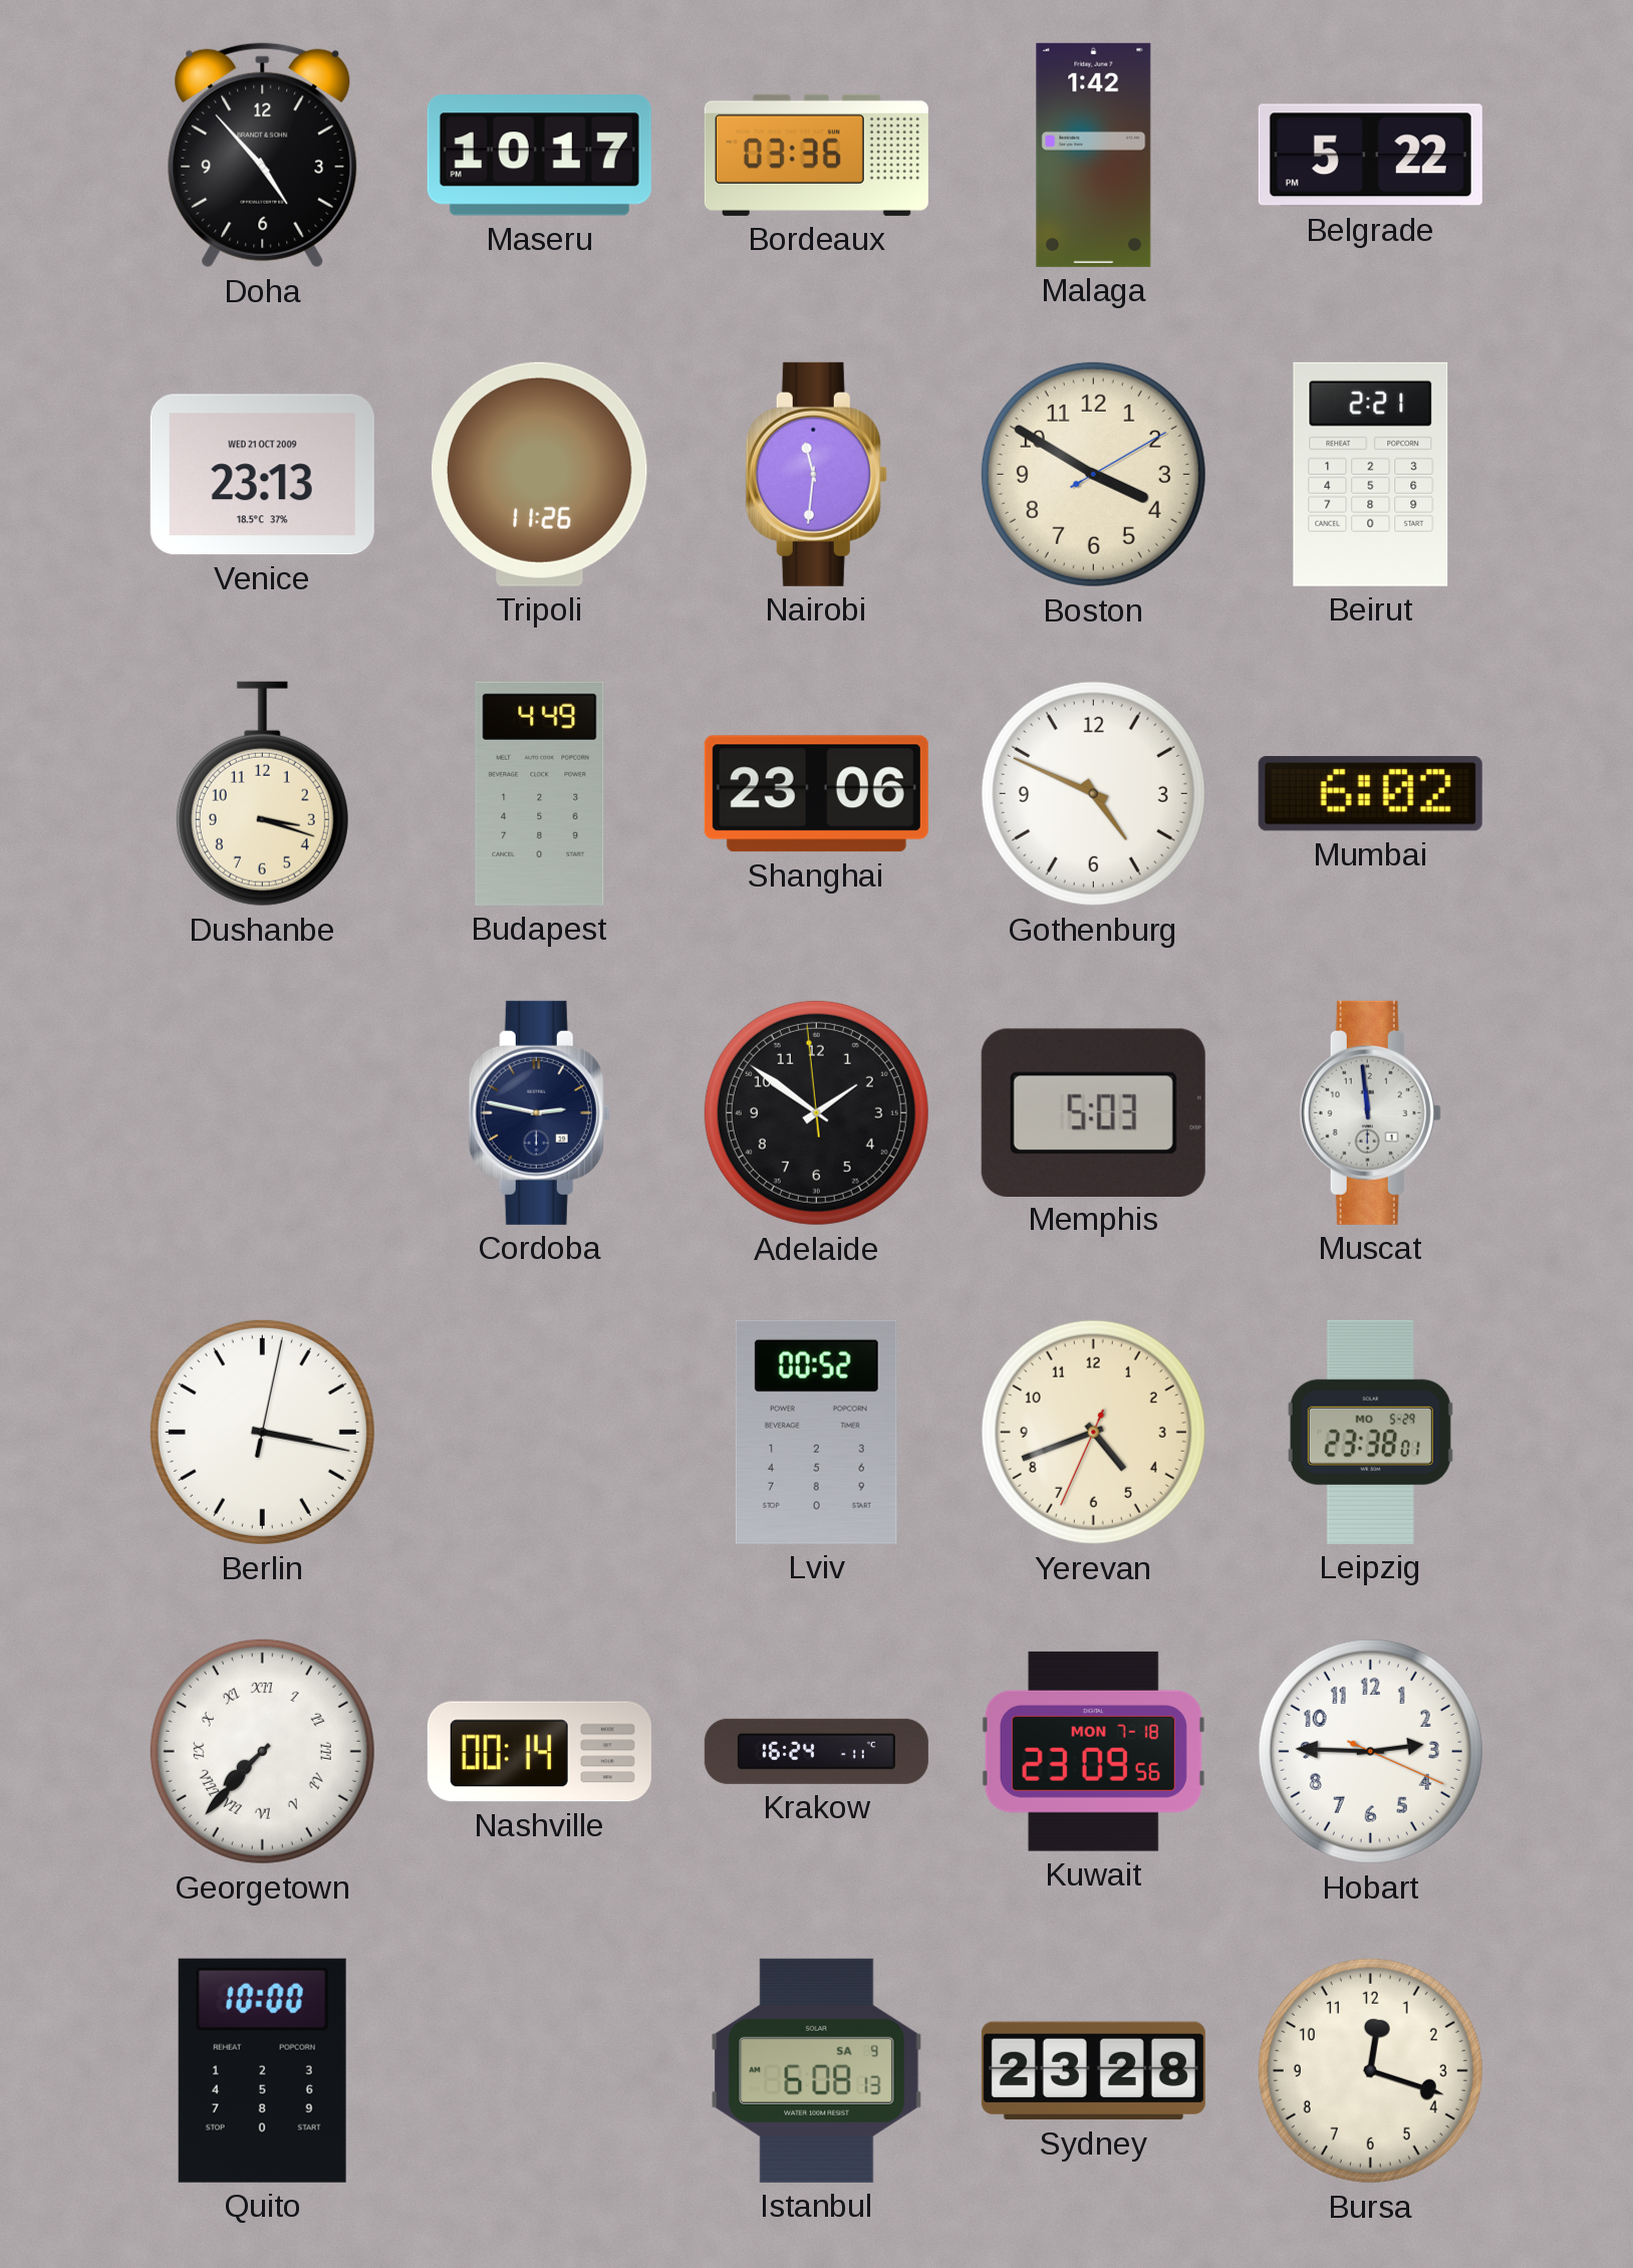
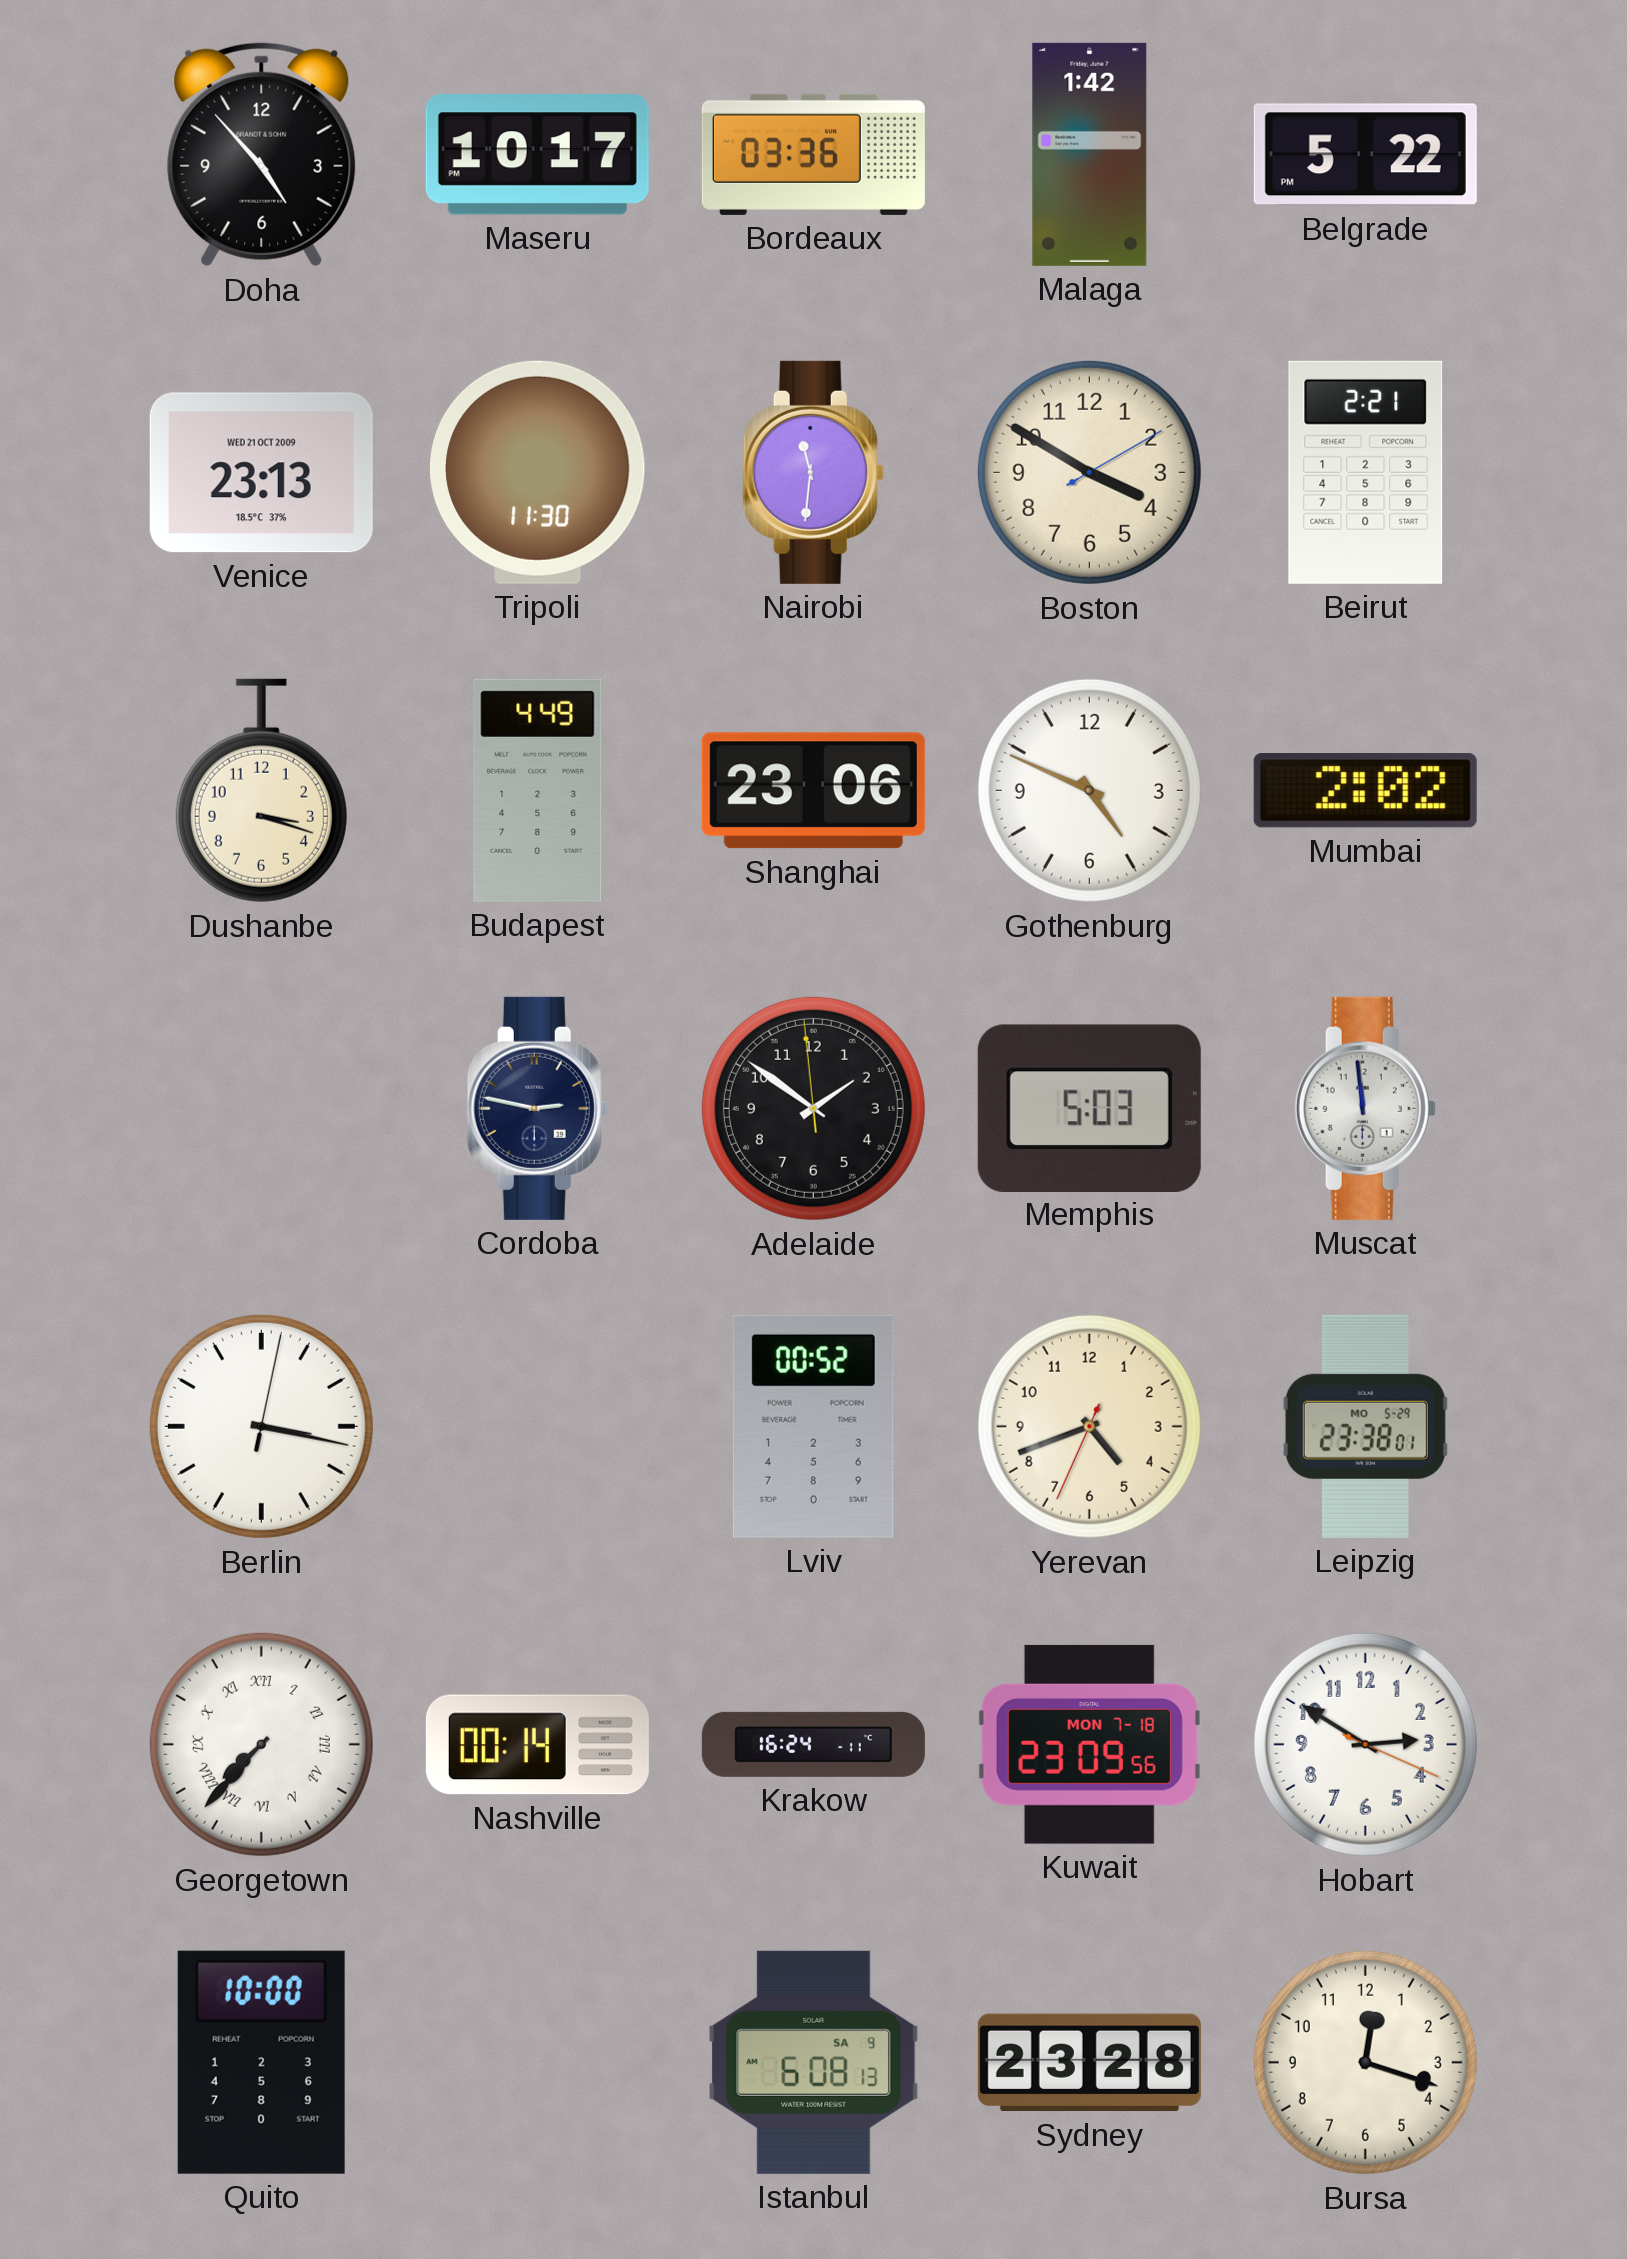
Tripoli: 11:26 -> 11:30 (537, 472)
Mumbai: 6:02 -> 2:02 (1365, 791)
Hobart: 2:45 -> 2:50 (1365, 1744)
